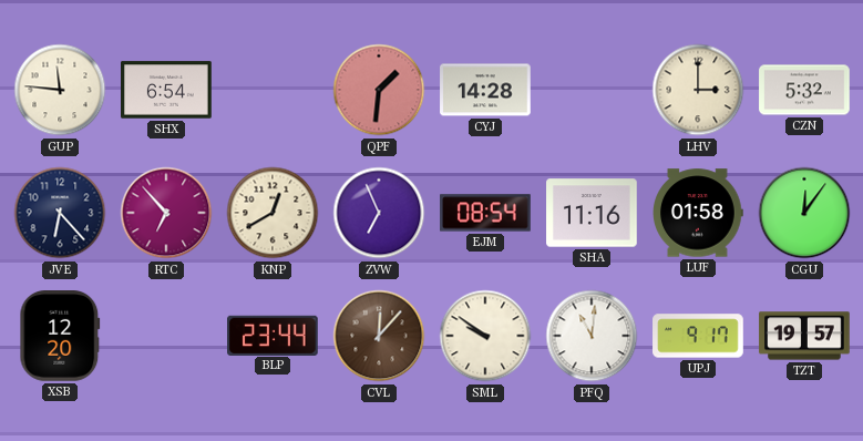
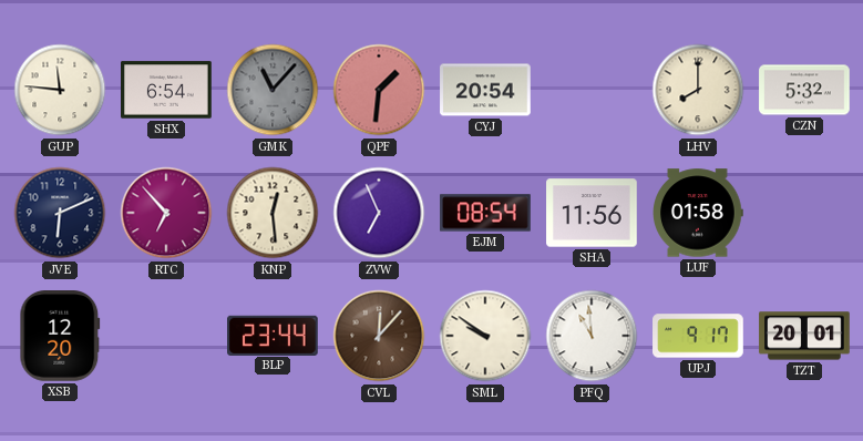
GMK: none -> 11:07 (273, 90)
CYJ: 14:28 -> 20:54 (485, 90)
LHV: 3:00 -> 8:00 (698, 90)
JVE: 6:23 -> 6:11 (60, 213)
KNP: 12:40 -> 12:29 (273, 213)
SHA: 11:16 -> 11:56 (592, 213)
CGU: 12:06 -> none (804, 213)
PFQ: 11:01 -> 10:59 (592, 336)
TZT: 19:57 -> 20:01 (804, 336)
